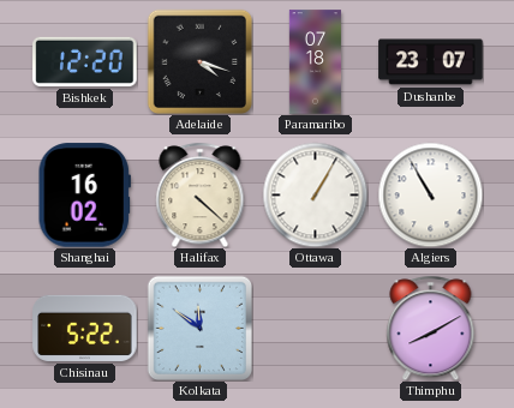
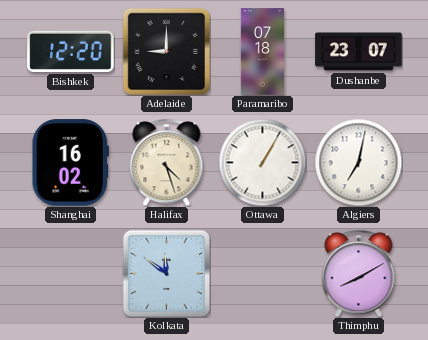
Adelaide: 4:18 -> 9:00 (166, 51)
Halifax: 4:22 -> 4:27 (167, 162)
Algiers: 10:55 -> 7:02 (358, 162)
Chisinau: 5:22 -> none (85, 328)
